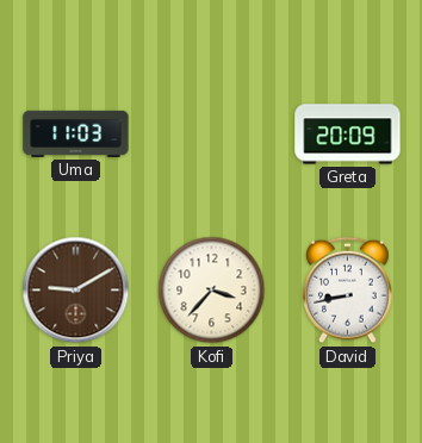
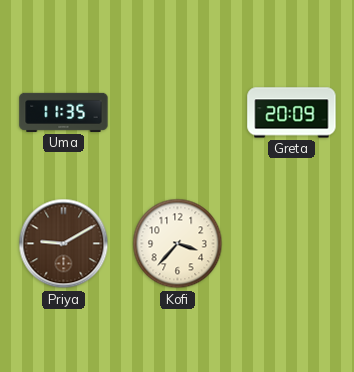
Uma: 11:03 -> 11:35 (64, 112)
David: 8:43 -> none (348, 291)
